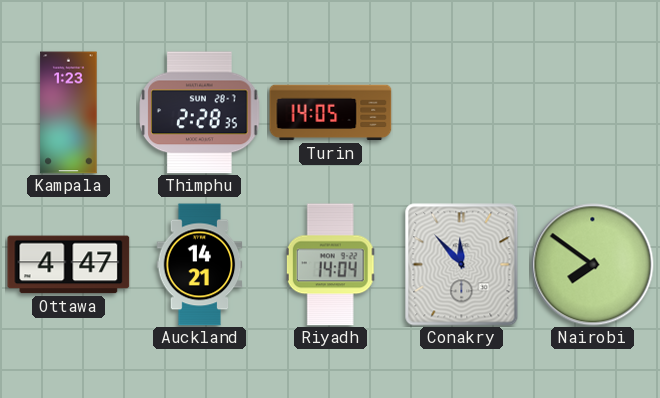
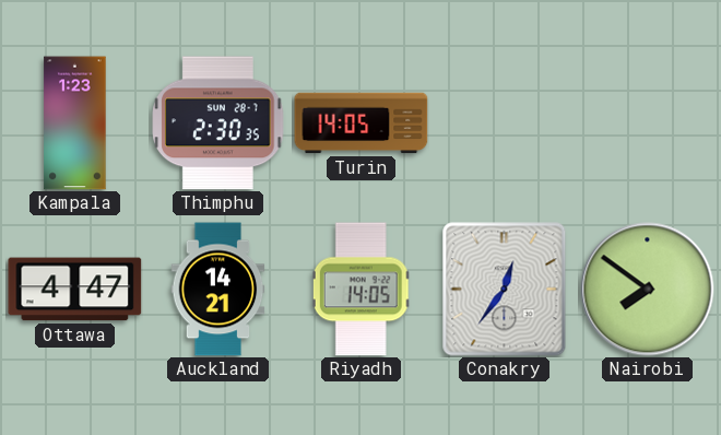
Thimphu: 2:28 -> 2:30 (218, 124)
Riyadh: 14:04 -> 14:05 (362, 290)
Conakry: 11:53 -> 12:36 (505, 290)
